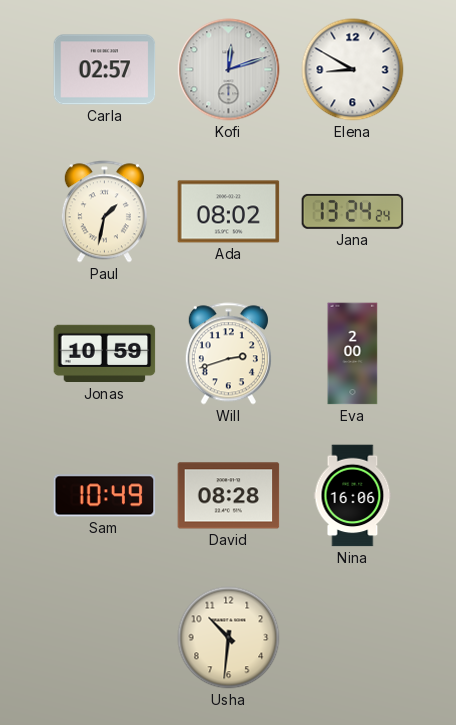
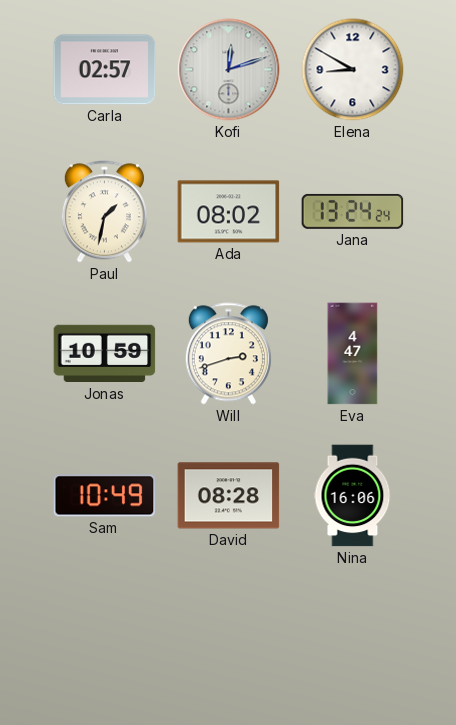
Eva: 2:00 -> 4:47 (353, 354)
Usha: 10:31 -> none (229, 638)
